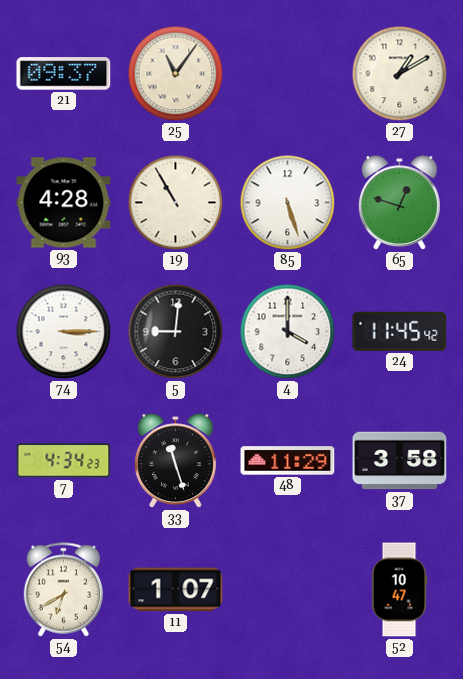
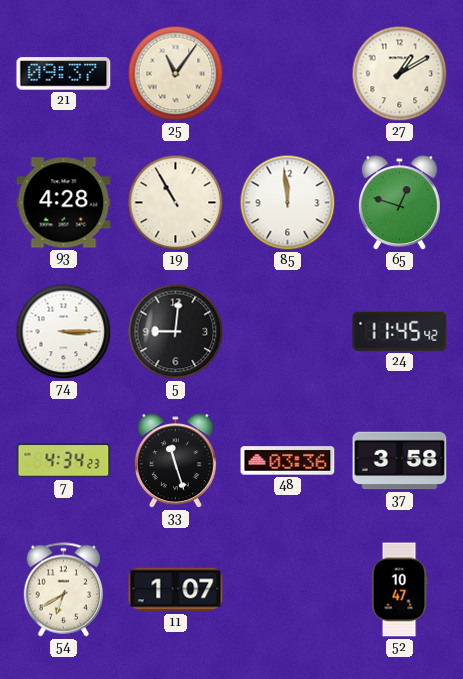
85: 5:27 -> 11:59 (288, 203)
4: 4:00 -> none (288, 332)
48: 11:29 -> 03:36 (288, 461)
